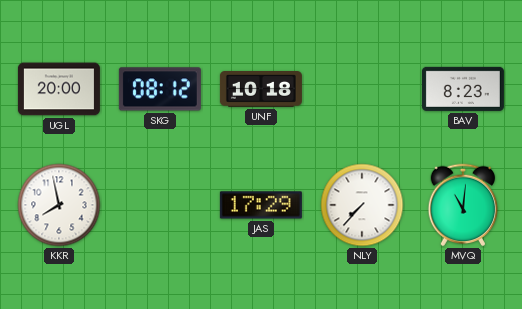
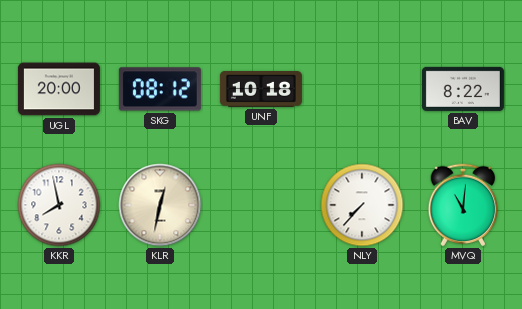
BAV: 8:23 -> 8:22 (463, 89)
KLR: none -> 12:32 (160, 205)
JAS: 17:29 -> none (261, 205)
